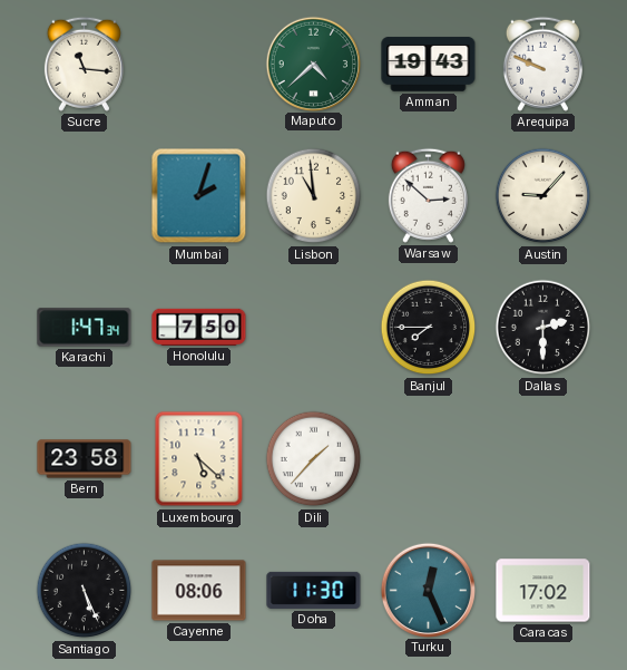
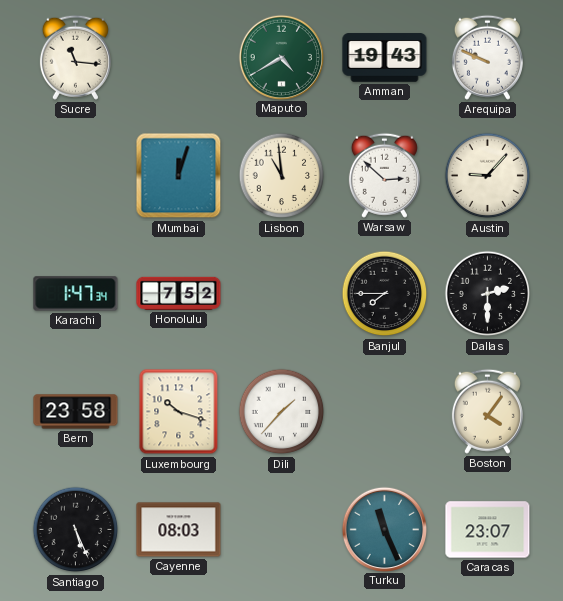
Maputo: 4:38 -> 4:40 (281, 57)
Mumbai: 2:03 -> 12:03 (179, 176)
Honolulu: 7:50 -> 7:52 (179, 293)
Luxembourg: 5:22 -> 10:18 (179, 412)
Boston: none -> 4:06 (487, 411)
Cayenne: 08:06 -> 08:03 (179, 530)
Doha: 11:30 -> none (314, 590)
Turku: 12:26 -> 11:26 (384, 529)
Caracas: 17:02 -> 23:07 (488, 530)
